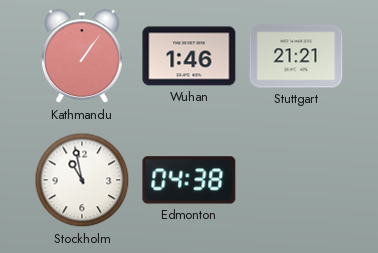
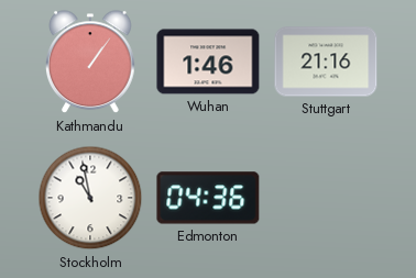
Stuttgart: 21:21 -> 21:16 (326, 62)
Edmonton: 04:38 -> 04:36 (208, 198)
